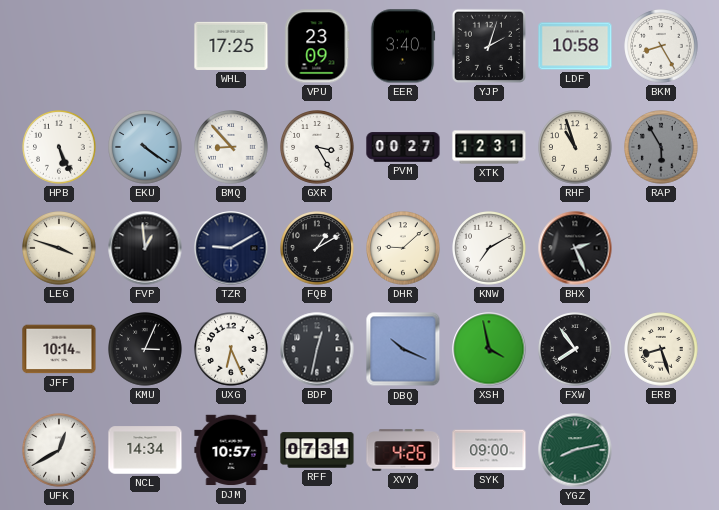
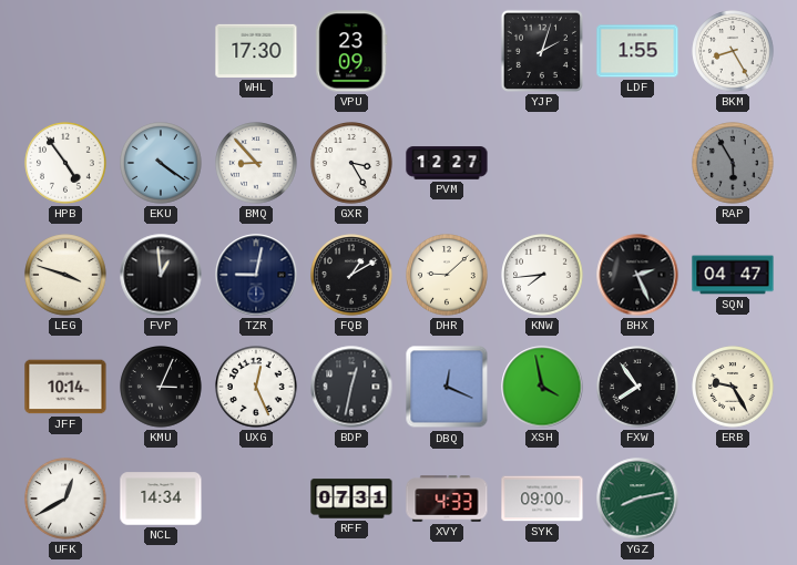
WHL: 17:25 -> 17:30 (256, 51)
EER: 3:40 -> none (403, 46)
LDF: 10:58 -> 1:55 (637, 51)
HPB: 5:26 -> 4:54 (65, 163)
PVM: 00:27 -> 12:27 (447, 163)
XTK: 12:31 -> none (489, 147)
RHF: 10:57 -> none (575, 147)
TZR: 9:10 -> 9:02 (256, 275)
KNW: 7:10 -> 7:44 (542, 275)
SQN: none -> 04:47 (733, 275)
UXG: 6:26 -> 12:26 (256, 387)
DBQ: 10:19 -> 12:19 (447, 387)
ERB: 8:27 -> 9:25 (733, 387)
DJM: 10:57 -> none (231, 450)
XVY: 4:26 -> 4:33 (447, 499)
